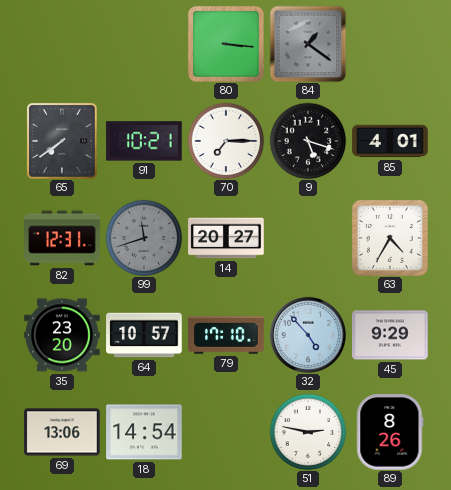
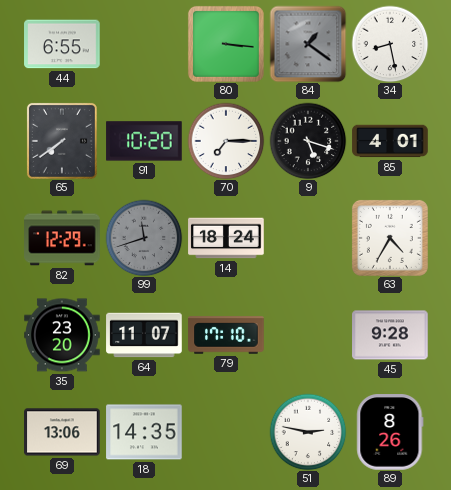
44: none -> 6:55 (62, 44)
34: none -> 8:28 (390, 44)
91: 10:21 -> 10:20 (144, 141)
82: 12:31 -> 12:29 (62, 238)
14: 20:27 -> 18:24 (226, 238)
64: 10:57 -> 11:07 (144, 335)
32: 4:53 -> none (308, 335)
45: 9:29 -> 9:28 (390, 335)
18: 14:54 -> 14:35 (144, 432)
